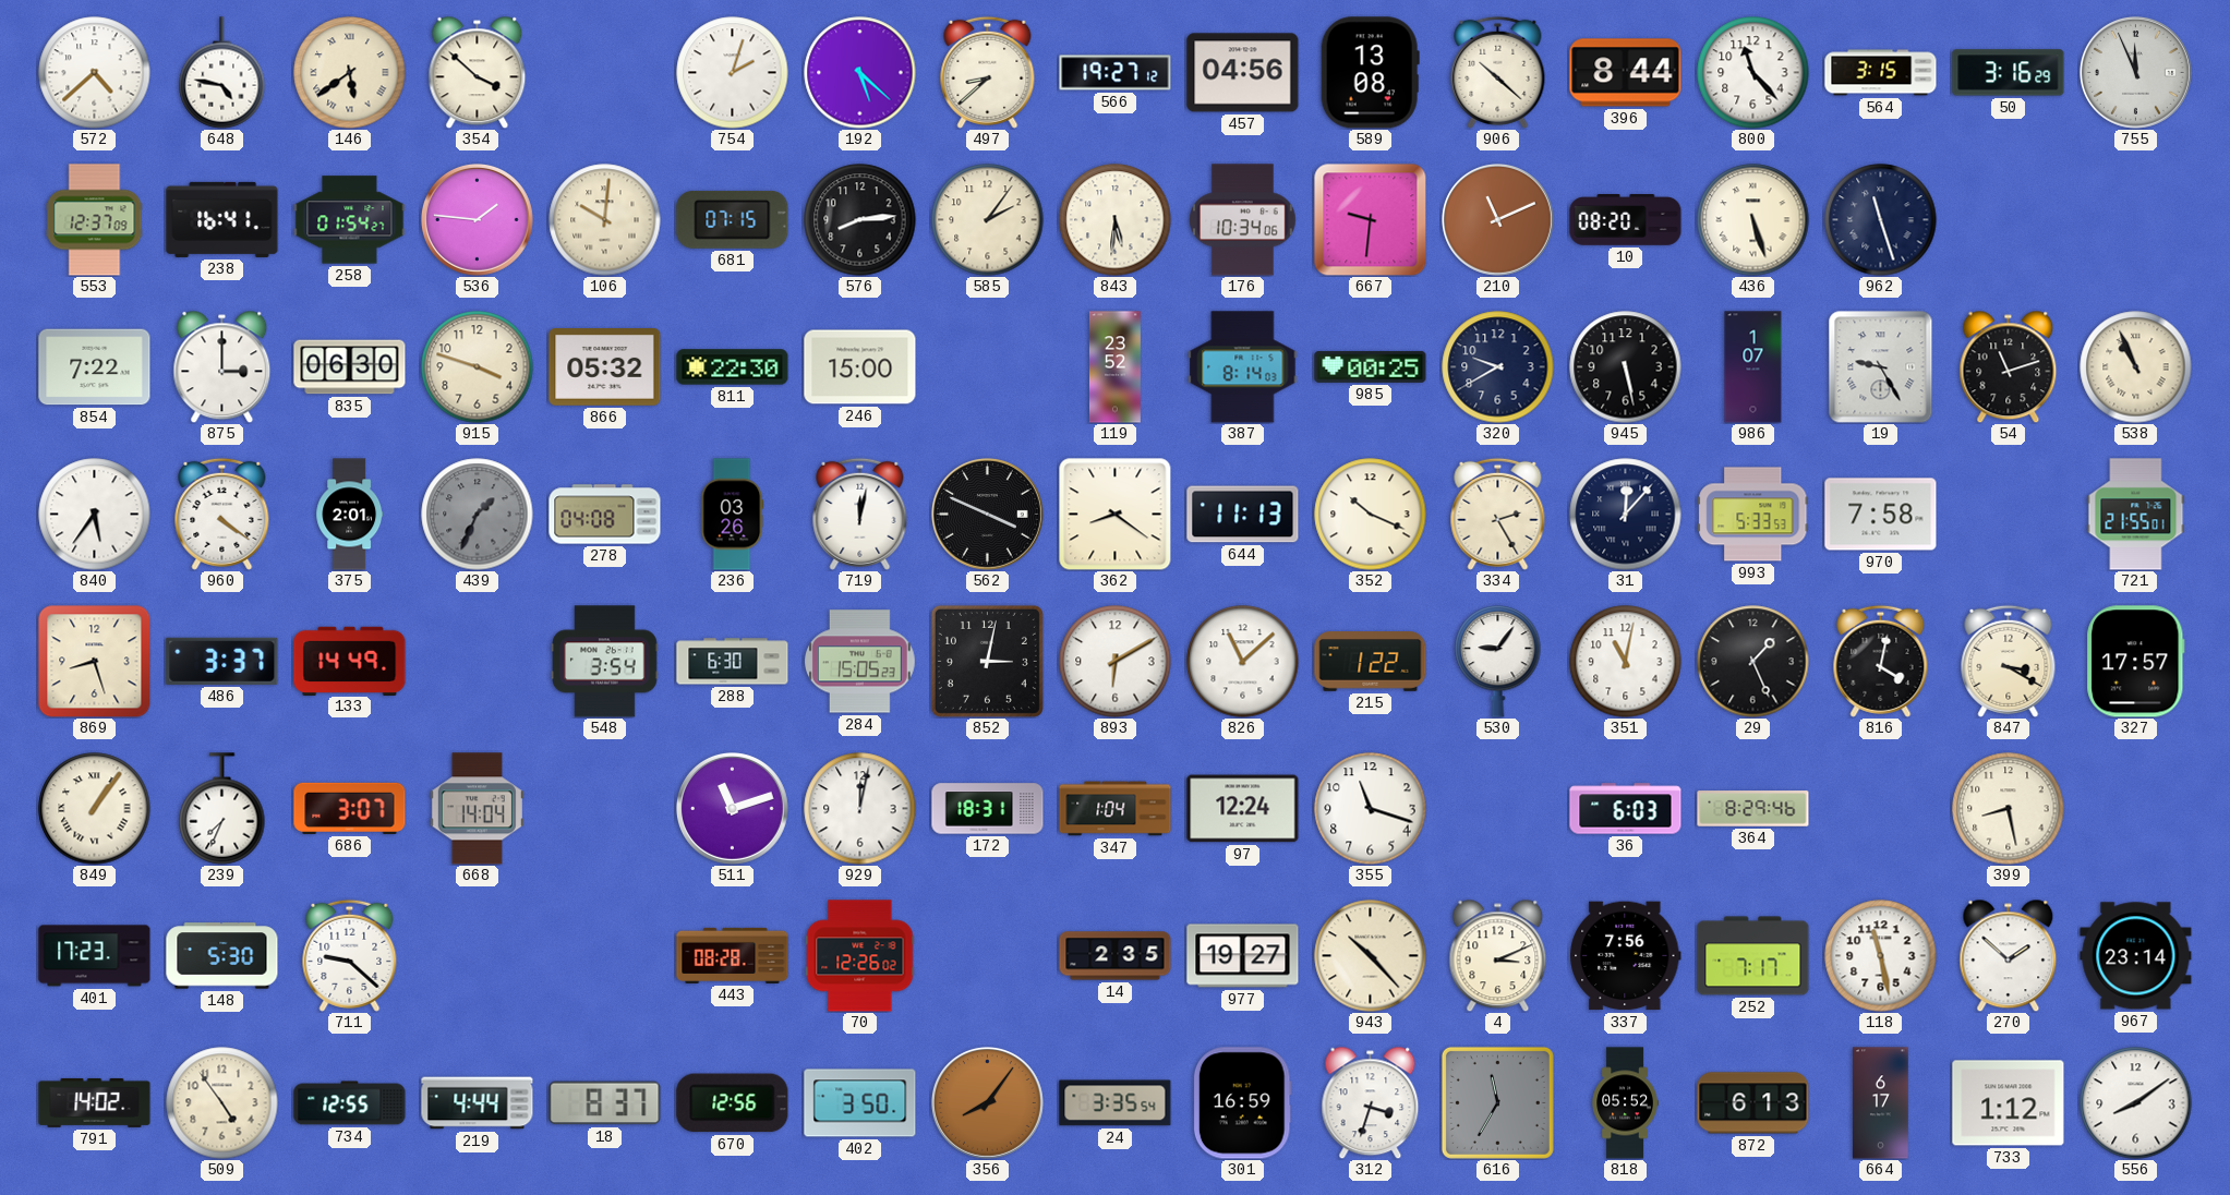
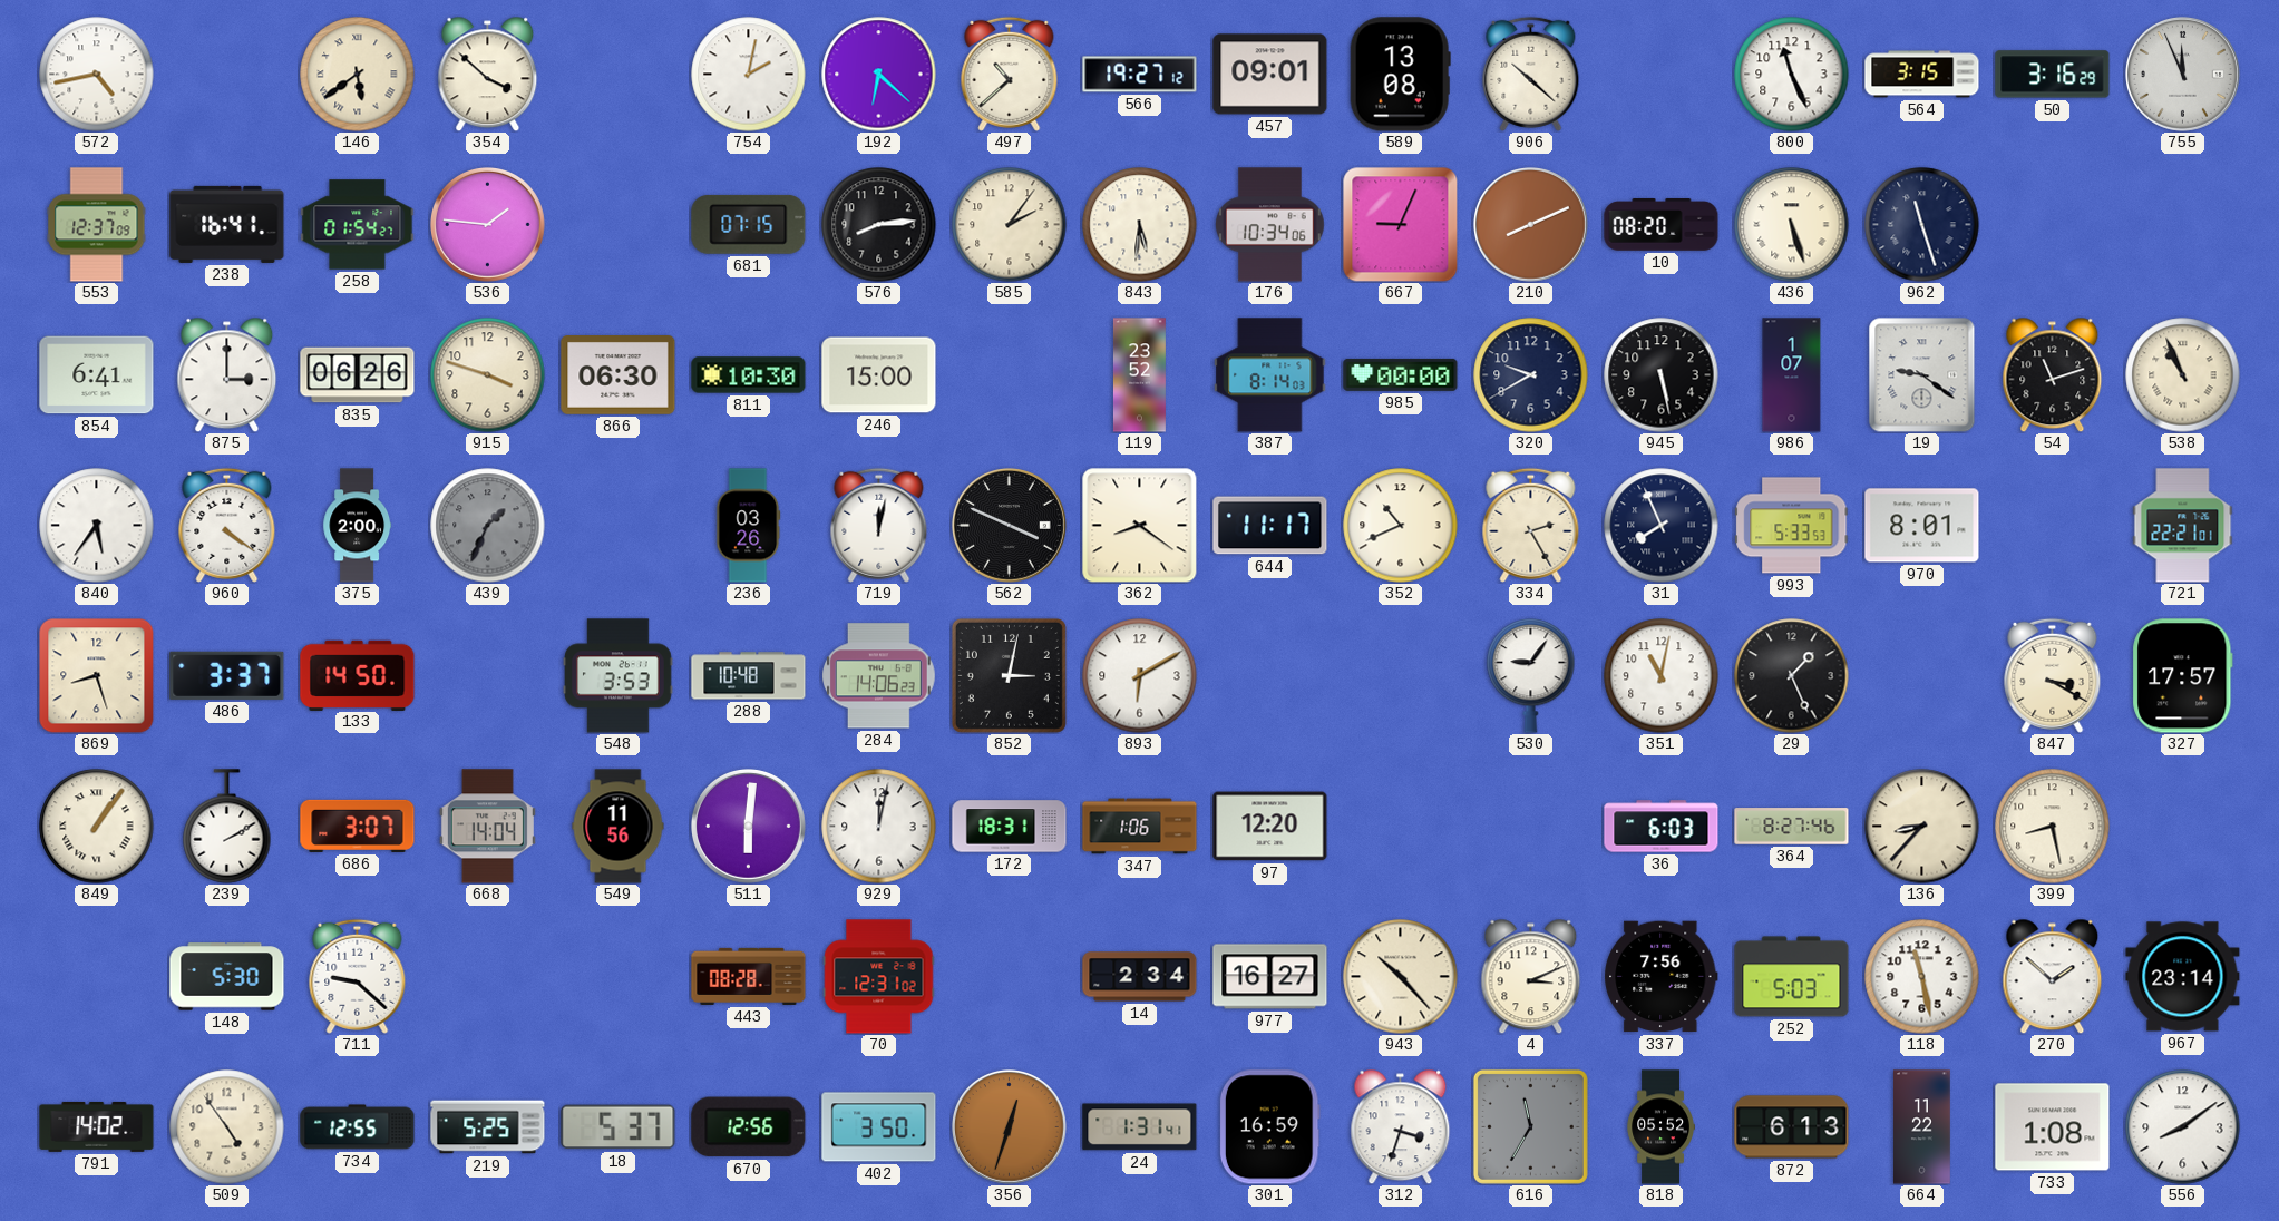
572: 4:38 -> 4:43 (97, 75)
648: 4:47 -> none (222, 73)
754: 2:03 -> 2:02 (749, 75)
192: 5:22 -> 6:22 (879, 75)
497: 8:38 -> 10:38 (1010, 74)
457: 04:56 -> 09:01 (1270, 75)
396: 8:44 -> none (1626, 73)
800: 11:23 -> 11:26 (1792, 75)
106: 10:01 -> none (605, 220)
667: 9:31 -> 9:04 (1400, 224)
210: 11:11 -> 8:11 (1531, 225)
854: 7:22 -> 6:41 (97, 375)
835: 06:30 -> 06:26 (358, 375)
866: 05:32 -> 06:30 (619, 375)
811: 22:30 -> 10:30 (749, 375)
985: 00:25 -> 00:00 (1401, 374)
19: 9:25 -> 9:21 (1922, 375)
375: 2:01 -> 2:00 (358, 526)
278: 04:08 -> none (605, 515)
644: 11:13 -> 11:17 (1270, 526)
352: 10:19 -> 10:41 (1401, 526)
31: 12:07 -> 7:56 (1662, 526)
970: 7:58 -> 8:01 (1922, 526)
721: 21:55 -> 22:21 (2183, 526)
133: 14:49 -> 14:50 (358, 675)
548: 3:54 -> 3:53 (619, 676)
288: 6:30 -> 10:48 (749, 676)
284: 15:05 -> 14:06 (879, 676)
826: 11:08 -> none (1243, 662)
215: 1:22 -> none (1371, 662)
816: 4:02 -> none (1881, 661)
239: 7:34 -> 2:10 (227, 827)
549: none -> 11:56 (619, 827)
511: 11:12 -> 6:01 (749, 827)
347: 1:04 -> 1:06 (1140, 827)
97: 12:24 -> 12:20 (1270, 827)
355: 11:18 -> none (1371, 809)
364: 8:29 -> 8:27 (1792, 827)
136: none -> 8:37 (1922, 827)
401: 17:23 -> none (95, 956)
70: 12:26 -> 12:31 (879, 977)
14: 2:35 -> 2:34 (1140, 977)
977: 19:27 -> 16:27 (1270, 977)
252: 7:17 -> 5:03 (1792, 977)
219: 4:44 -> 5:25 (488, 1127)
18: 8:37 -> 5:37 (619, 1127)
356: 8:06 -> 12:33 (1010, 1127)
24: 3:35 -> 1:31 (1140, 1127)
664: 6:17 -> 11:22 (1922, 1127)
733: 1:12 -> 1:08 (2053, 1127)
